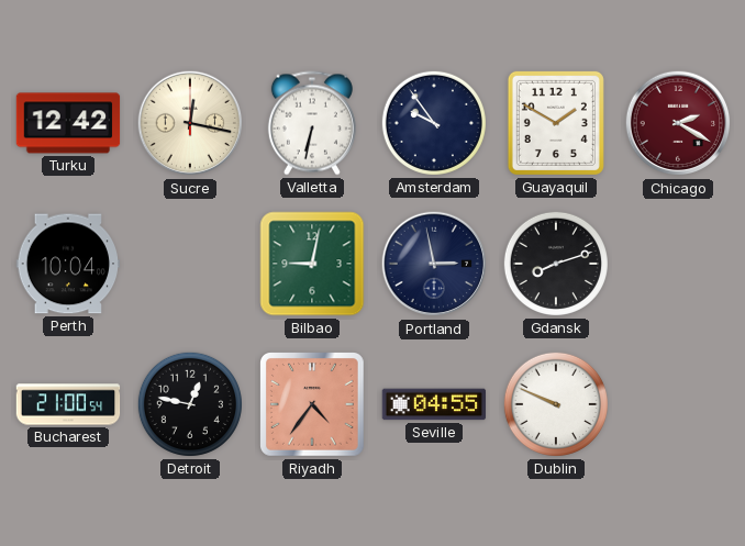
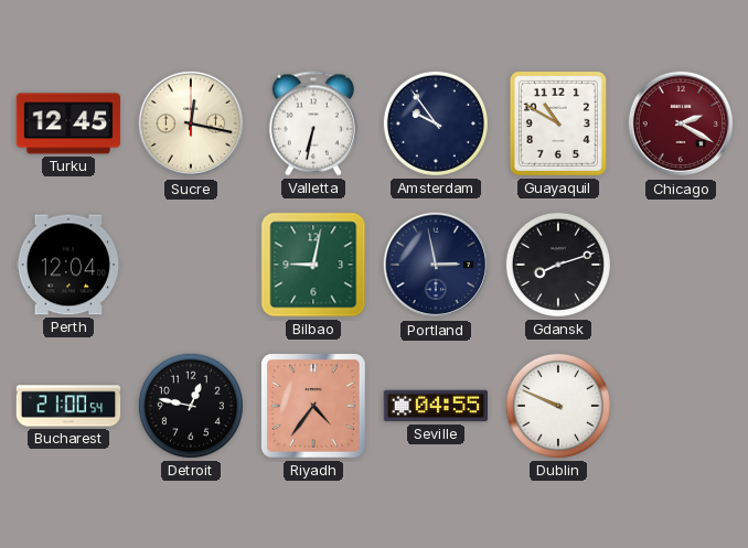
Turku: 12:42 -> 12:45 (68, 123)
Guayaquil: 1:50 -> 10:50 (558, 123)
Perth: 10:04 -> 12:04 (68, 265)
